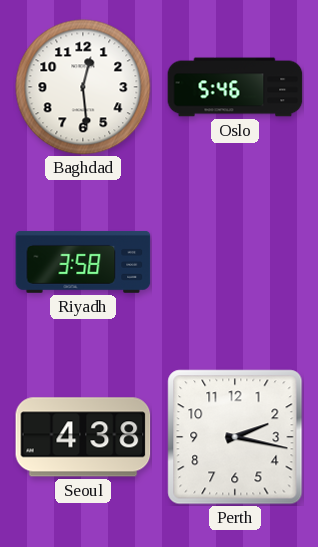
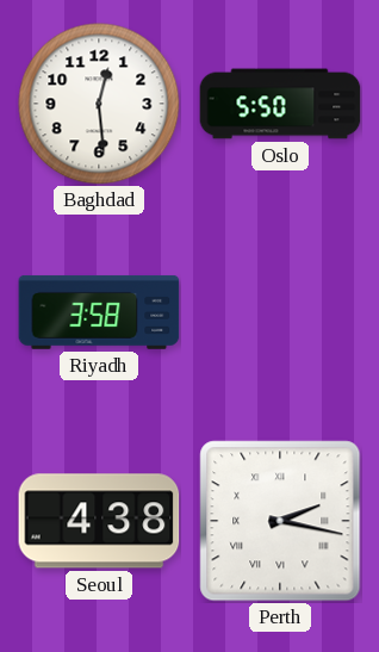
Oslo: 5:46 -> 5:50 (280, 104)
Perth numerals: Arabic -> Roman (280, 521)
